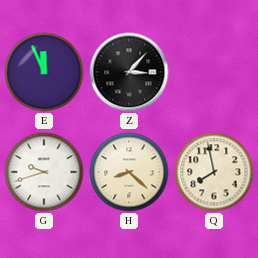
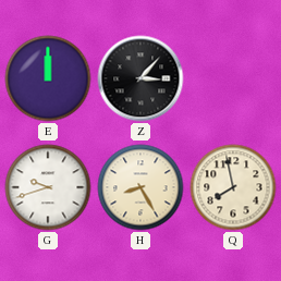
E: 11:56 -> 12:00 (48, 78)
H: 8:22 -> 8:25 (140, 187)
